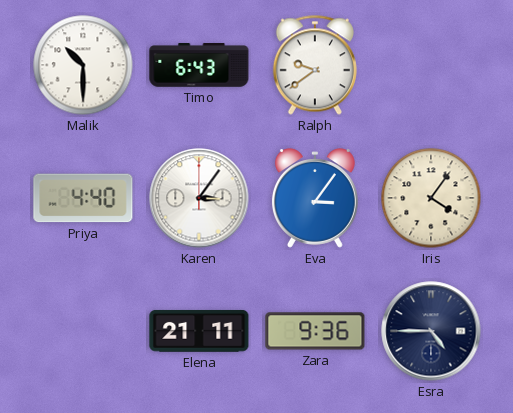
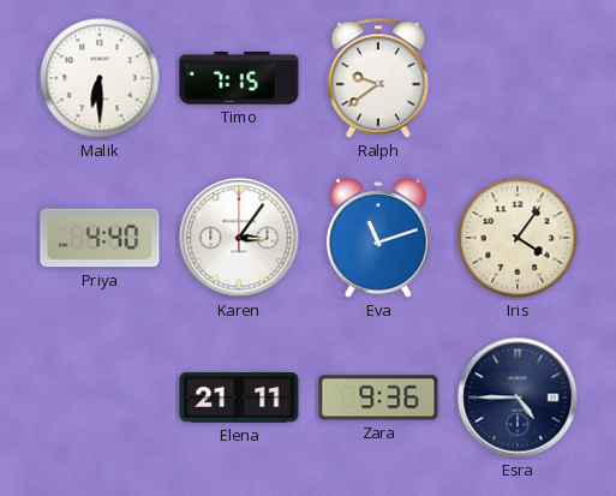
Malik: 10:30 -> 6:30 (100, 78)
Timo: 6:43 -> 7:15 (239, 79)
Eva: 3:06 -> 11:12 (378, 238)
